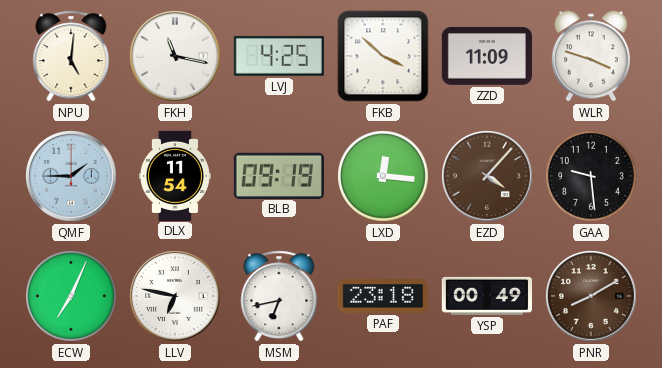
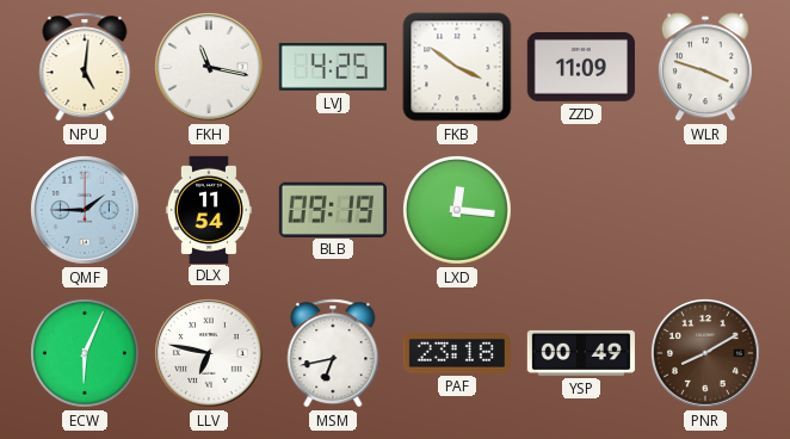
FKB: 3:52 -> 3:51 (457, 67)
EZD: 4:07 -> none (488, 177)
GAA: 9:29 -> none (591, 176)
ECW: 7:04 -> 6:04 (85, 353)
